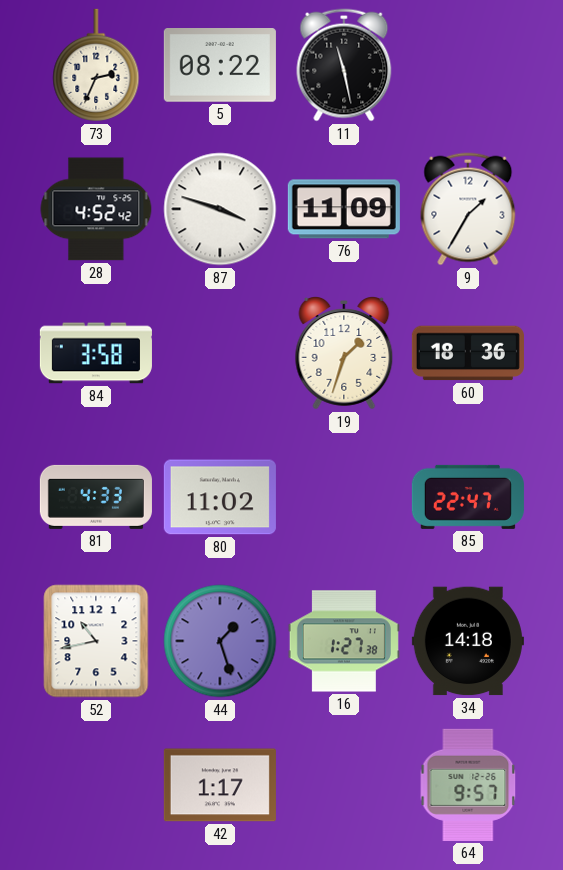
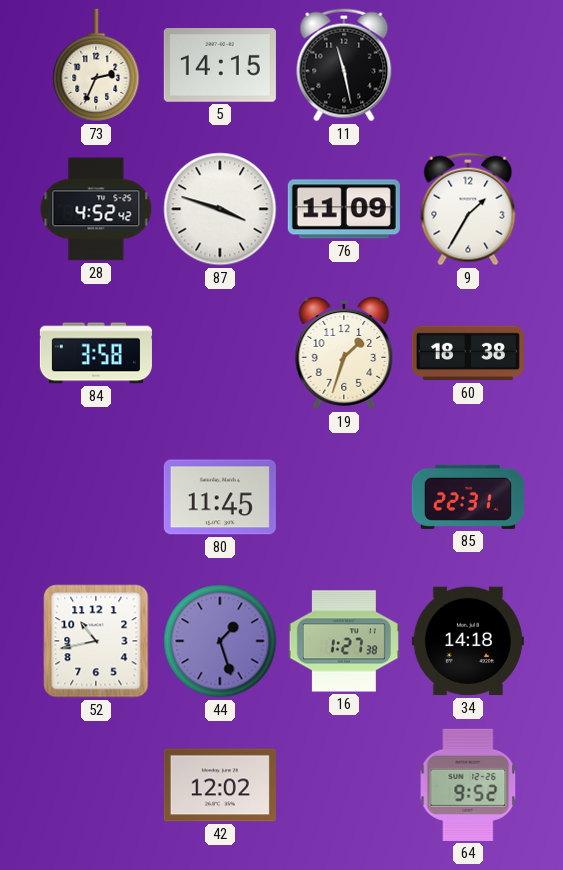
5: 08:22 -> 14:15 (220, 65)
60: 18:36 -> 18:38 (468, 353)
81: 4:33 -> none (96, 497)
80: 11:02 -> 11:45 (220, 497)
85: 22:47 -> 22:31 (468, 497)
42: 1:17 -> 12:02 (220, 785)
64: 9:57 -> 9:52 (468, 785)
